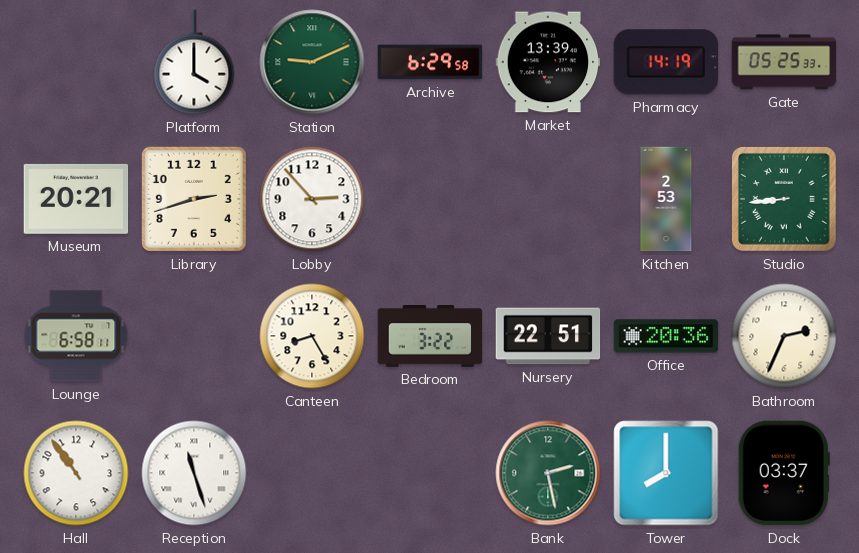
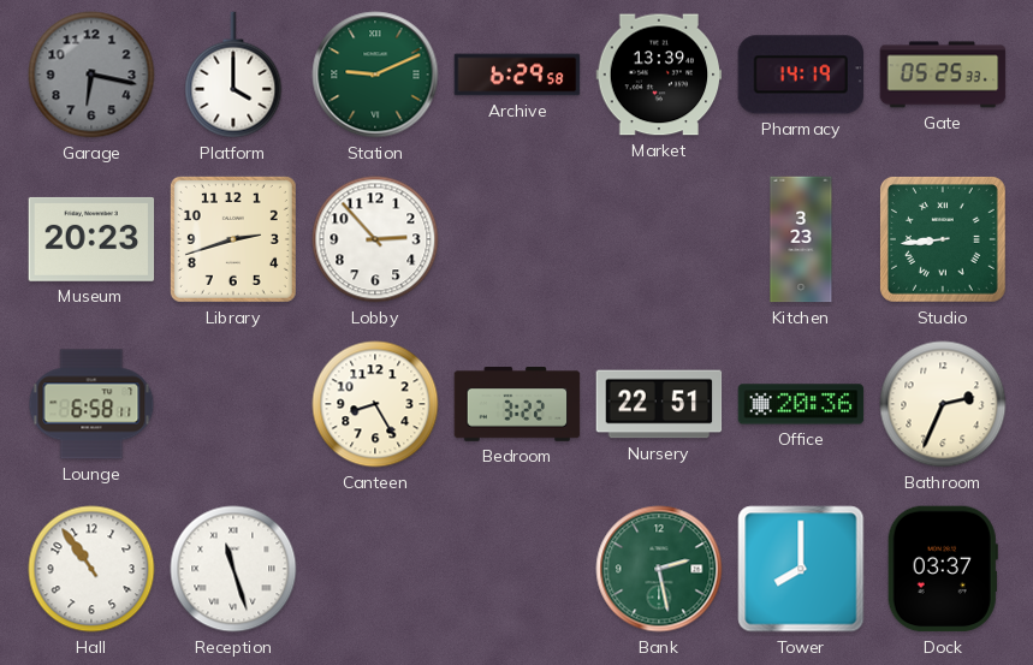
Garage: none -> 6:17 (91, 75)
Museum: 20:21 -> 20:23 (91, 239)
Kitchen: 2:53 -> 3:23 (801, 239)
